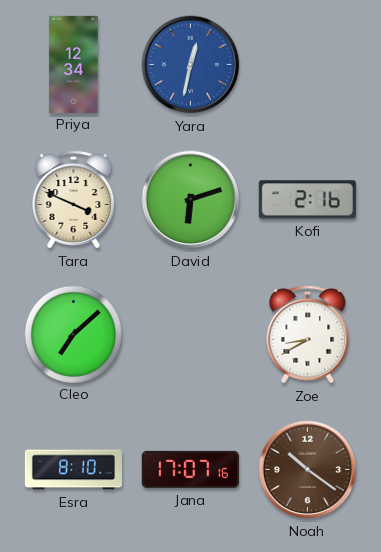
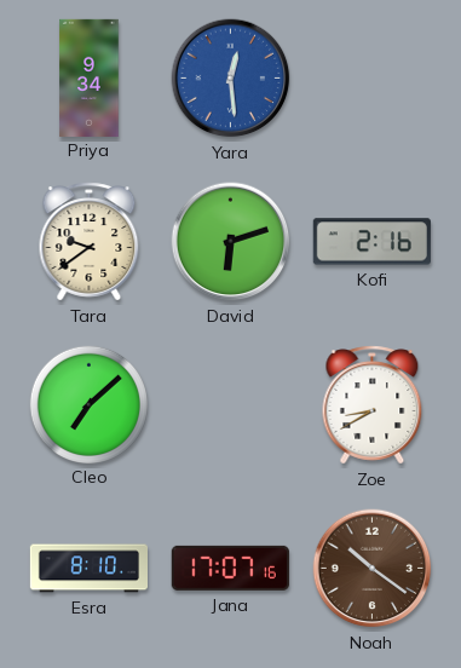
Priya: 12:34 -> 9:34 (90, 77)
Yara: 12:32 -> 12:29 (231, 79)
Tara: 3:49 -> 9:39 (90, 242)
